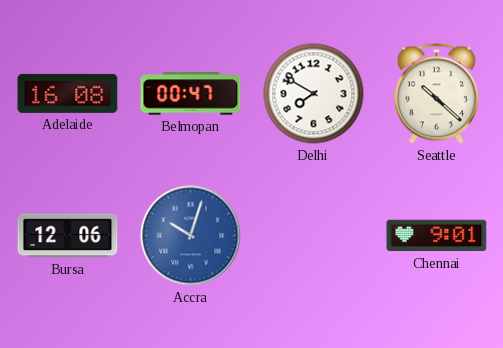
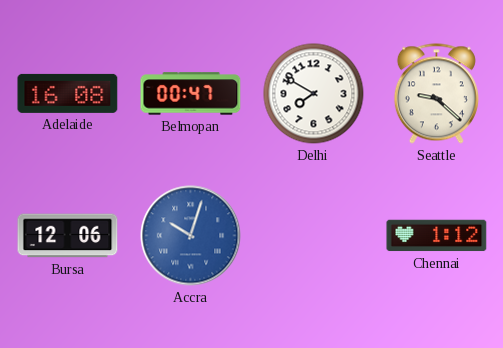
Seattle: 10:22 -> 9:22 (436, 94)
Chennai: 9:01 -> 1:12 (437, 236)
